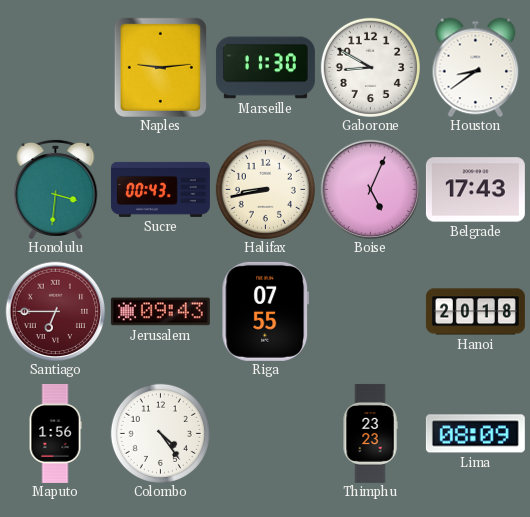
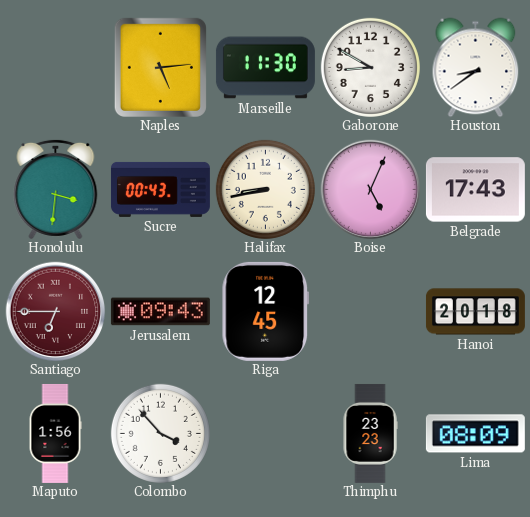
Naples: 9:14 -> 5:14 (160, 67)
Riga: 07:55 -> 12:45 (266, 311)
Colombo: 4:24 -> 3:53 (160, 433)
